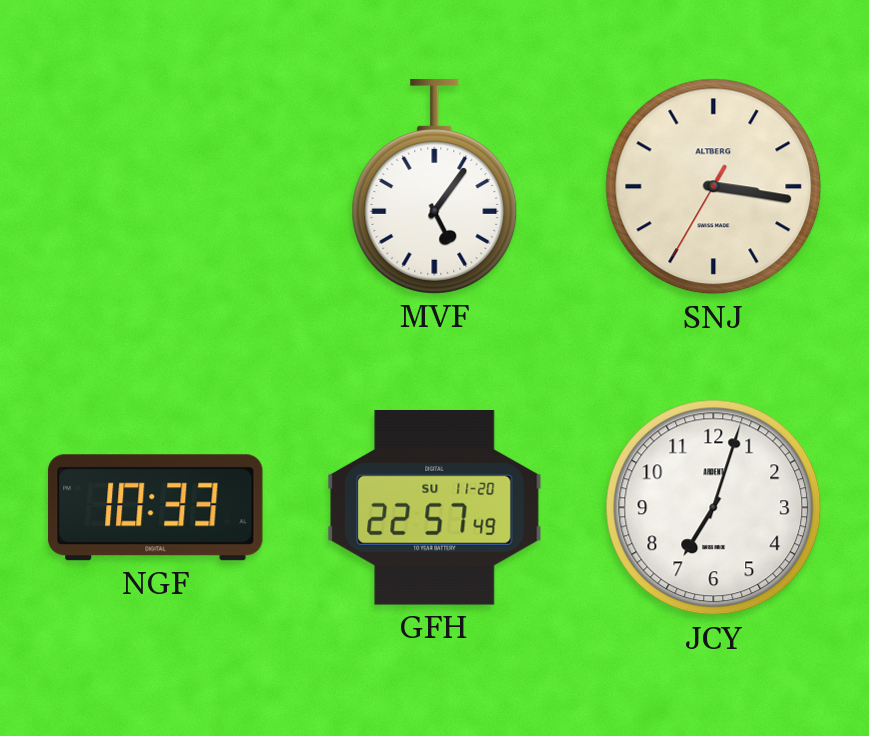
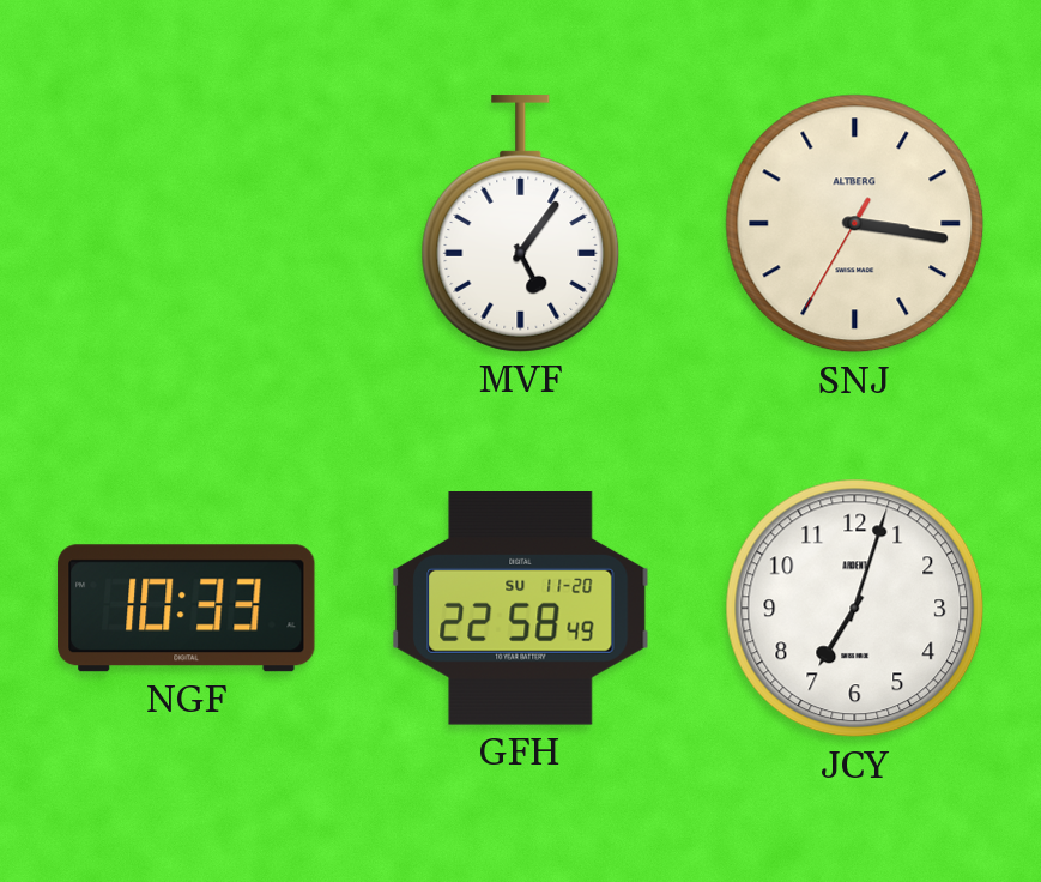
GFH: 22:57 -> 22:58 (521, 609)
